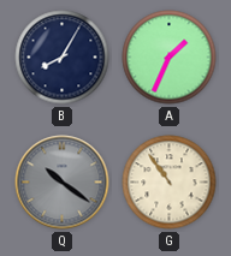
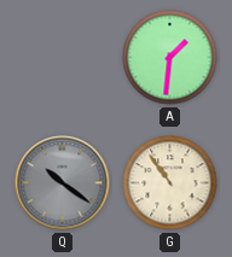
B: 8:05 -> none (63, 58)
A: 1:34 -> 1:31 (170, 58)
